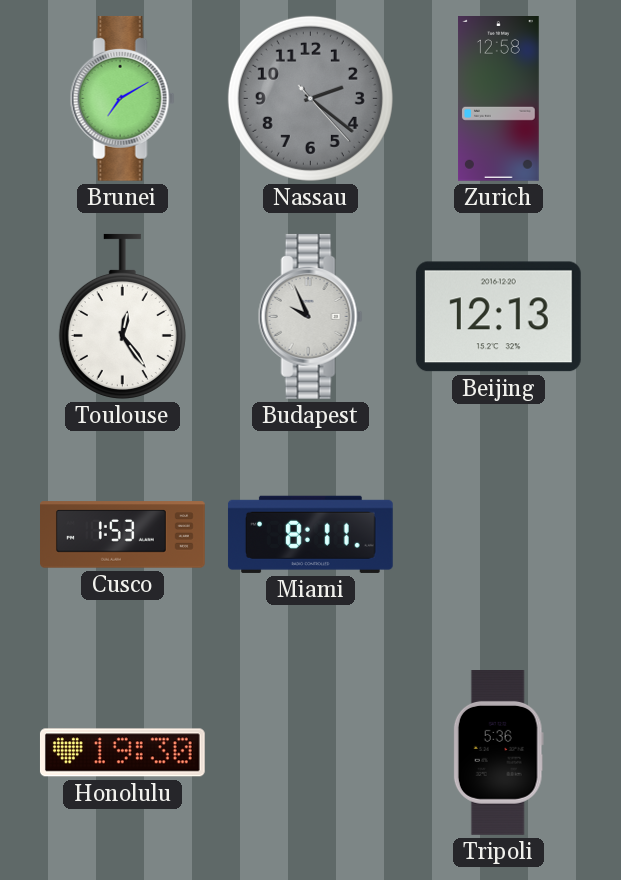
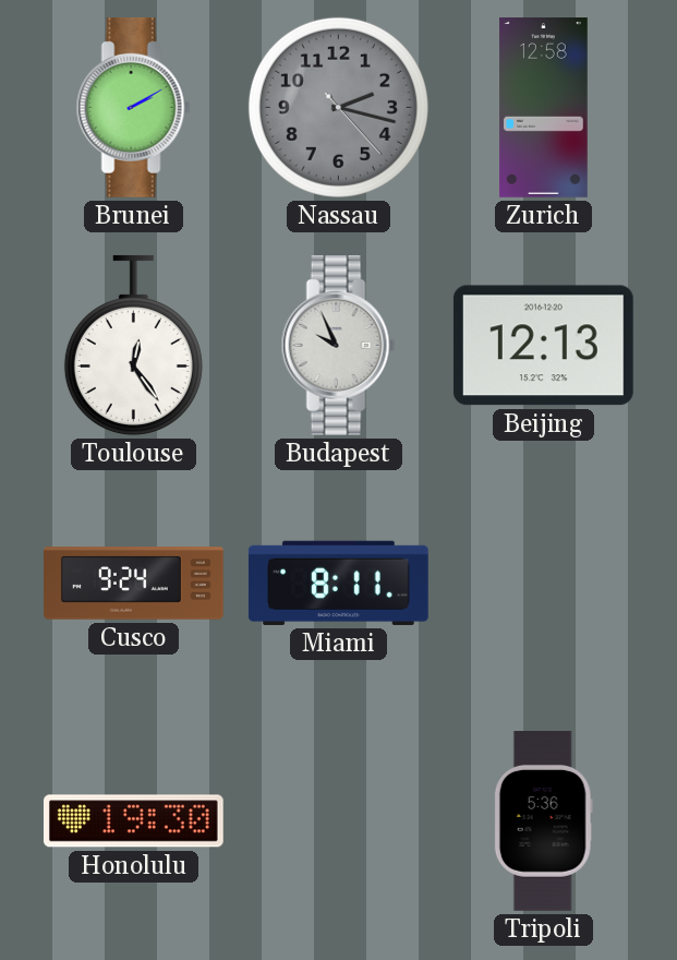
Brunei: 7:10 -> 2:10 (133, 107)
Nassau: 2:21 -> 2:17 (338, 107)
Cusco: 1:53 -> 9:24 (134, 584)
